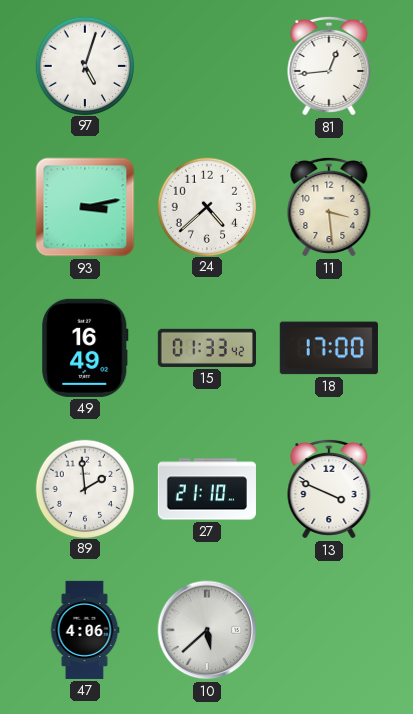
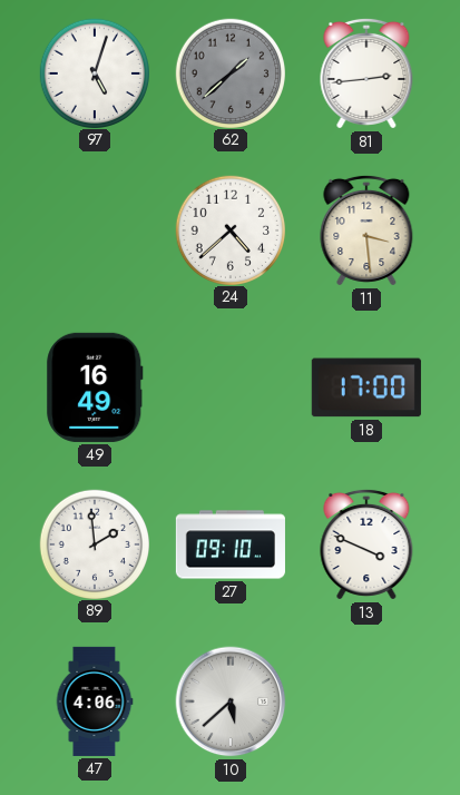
62: none -> 1:38 (229, 72)
81: 12:44 -> 2:44 (366, 73)
93: 3:13 -> none (85, 207)
15: 01:33 -> none (207, 348)
27: 21:10 -> 09:10 (231, 544)
